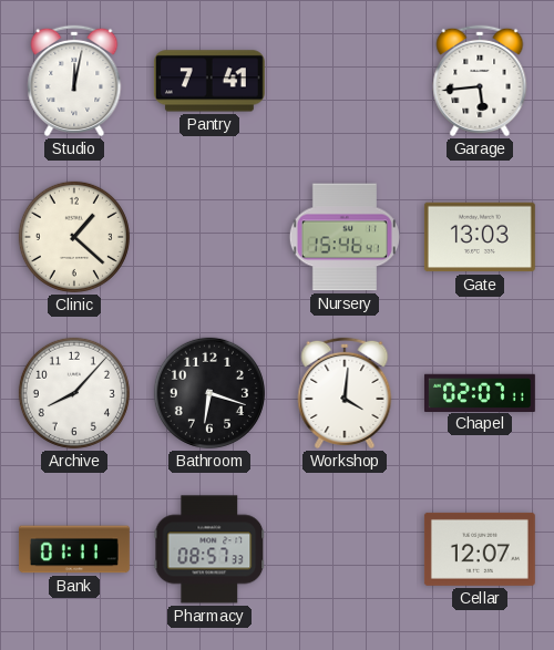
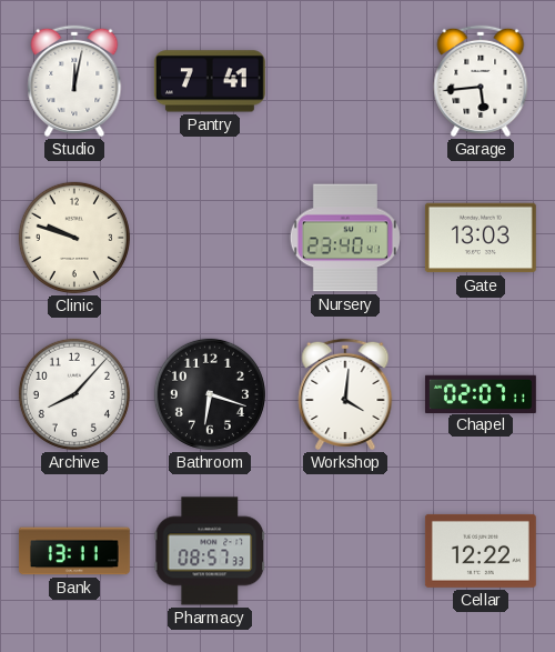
Clinic: 1:22 -> 9:48 (74, 238)
Nursery: 15:46 -> 23:40 (345, 238)
Bank: 01:11 -> 13:11 (74, 551)
Cellar: 12:07 -> 12:22 (481, 551)
